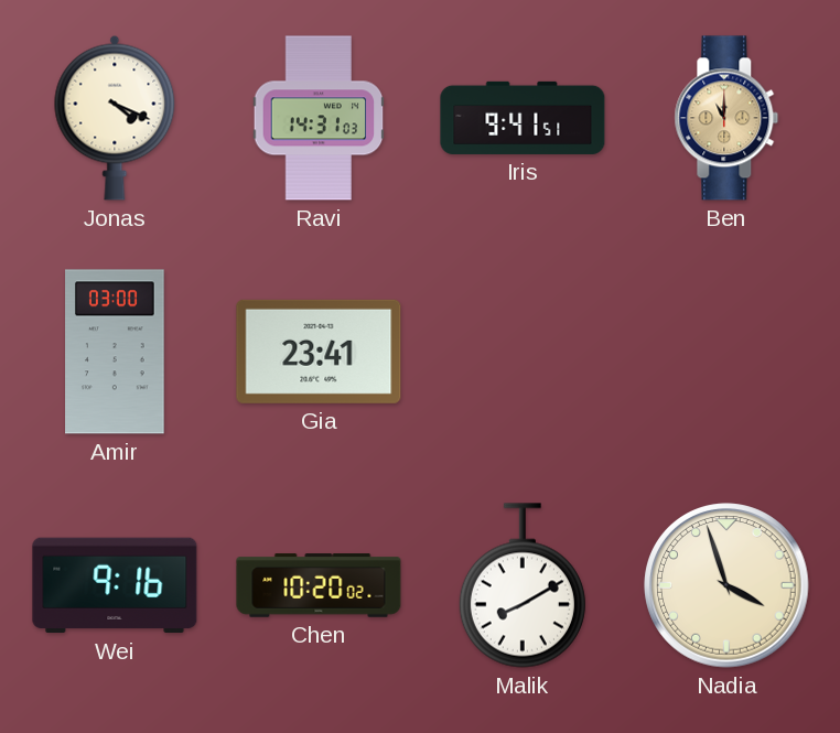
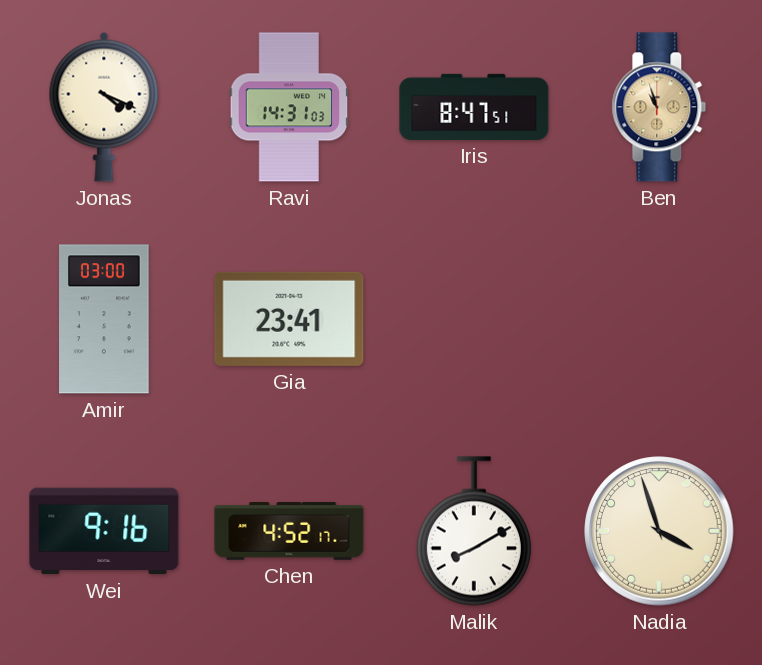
Iris: 9:41 -> 8:47 (474, 107)
Ben: 11:00 -> 10:57 (659, 107)
Chen: 10:20 -> 4:52 (289, 531)
